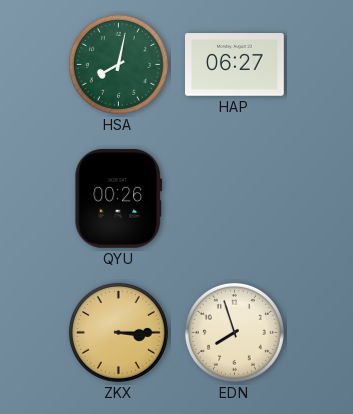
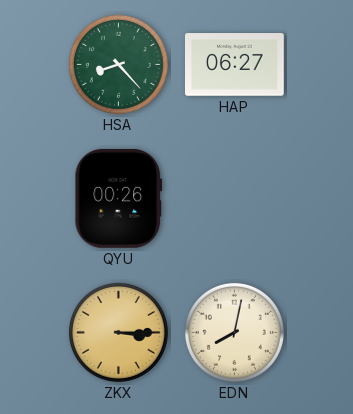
HSA: 8:02 -> 8:23 (118, 64)
EDN: 7:57 -> 8:02 (234, 332)
